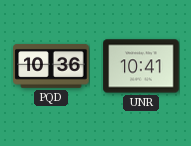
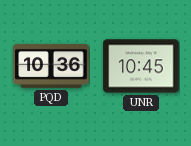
UNR: 10:41 -> 10:45 (141, 66)
